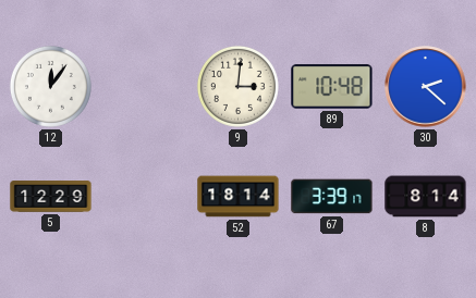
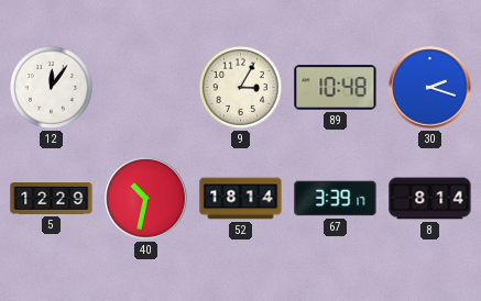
9: 3:01 -> 3:05 (240, 87)
30: 2:22 -> 2:18 (430, 88)
40: none -> 10:32 (146, 199)
